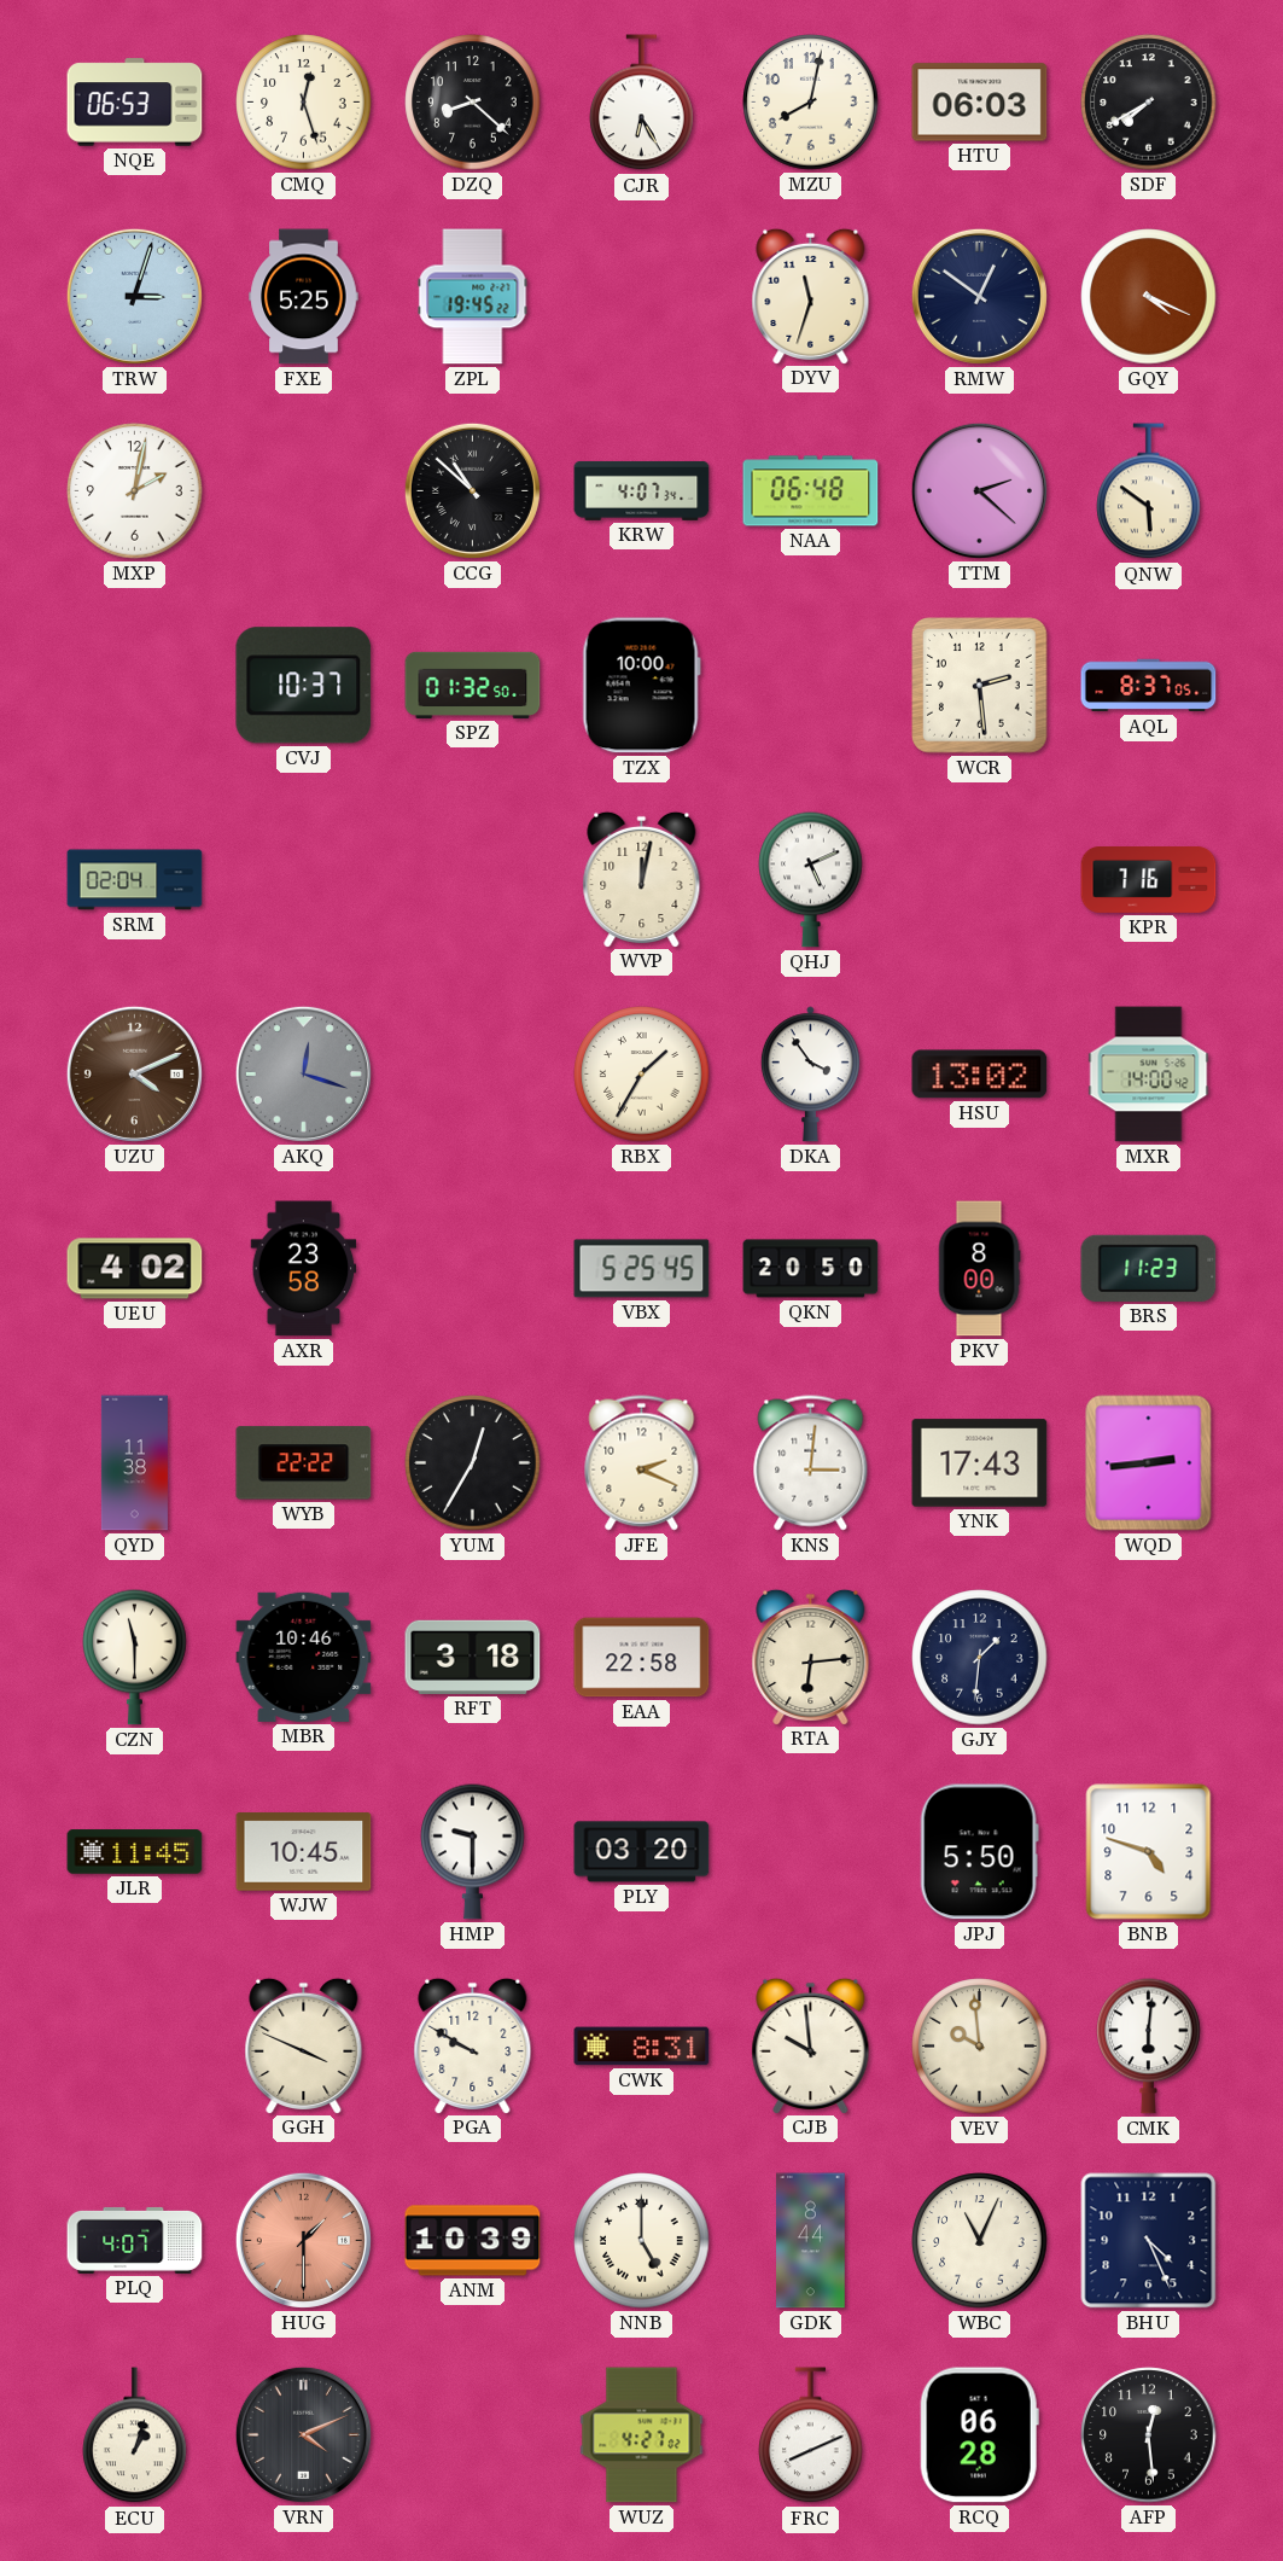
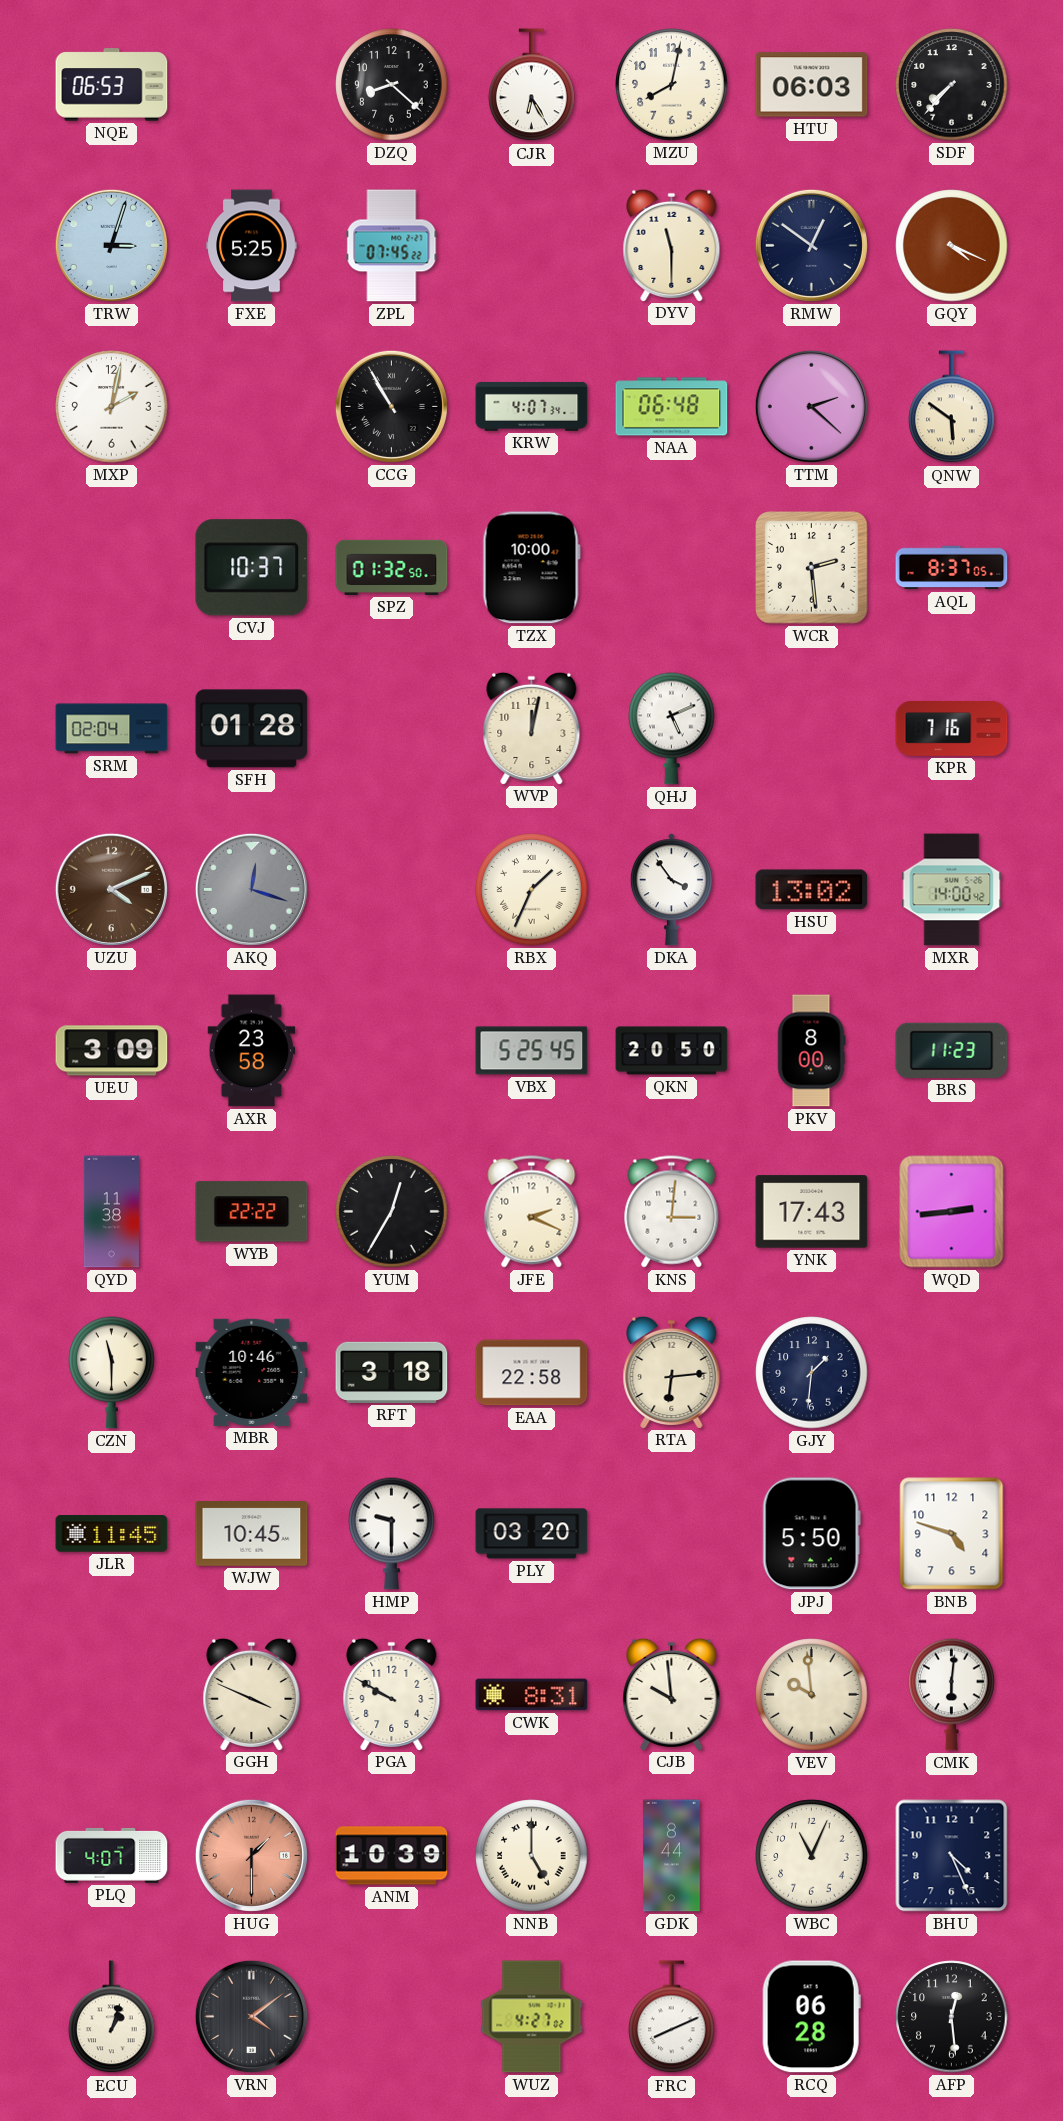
CMQ: 12:27 -> none (304, 103)
SDF: 7:40 -> 7:37 (952, 85)
ZPL: 19:45 -> 07:45 (392, 246)
DYV: 11:33 -> 11:30 (672, 245)
CCG: 10:52 -> 10:55 (391, 406)
SFH: none -> 01:28 (252, 729)
RBX: 1:35 -> 1:34 (532, 890)
UEU: 4:02 -> 3:09 (112, 1051)
VRN: 4:11 -> 4:09 (251, 2016)
